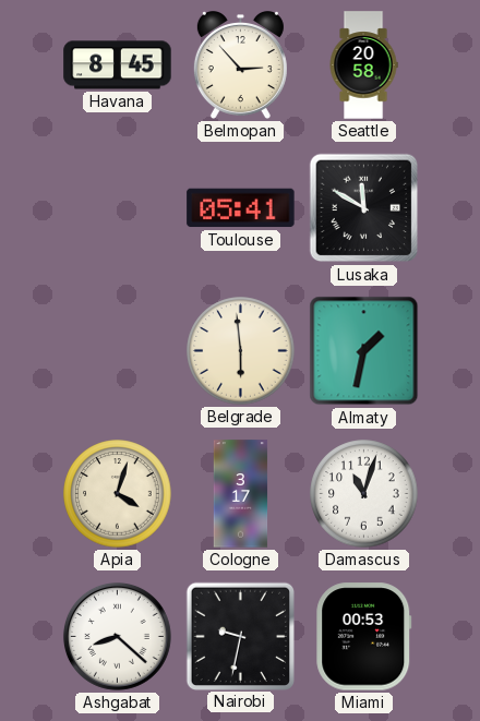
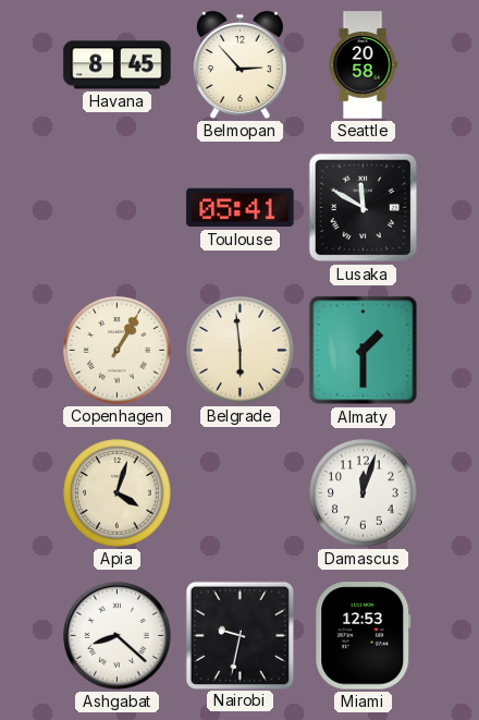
Copenhagen: none -> 1:05 (118, 351)
Almaty: 1:32 -> 1:30 (364, 351)
Cologne: 3:17 -> none (241, 494)
Damascus: 11:03 -> 12:03 (364, 493)
Miami: 00:53 -> 12:53 (364, 636)
